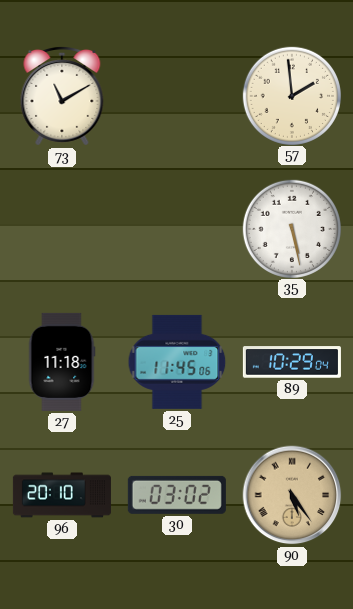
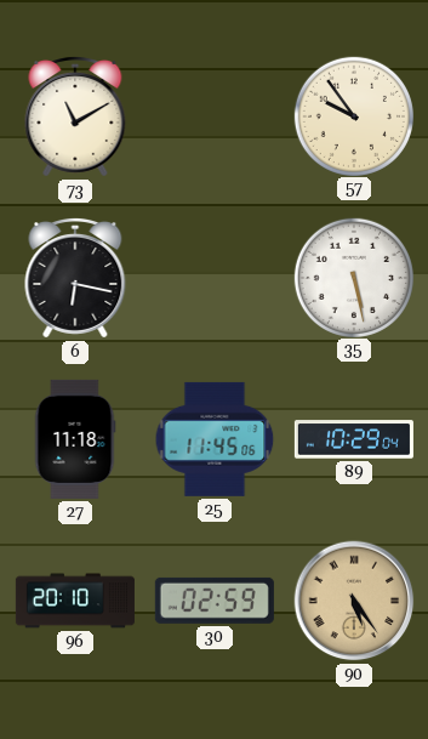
57: 1:59 -> 9:54 (353, 115)
6: none -> 6:17 (75, 278)
30: 03:02 -> 02:59 (215, 601)
